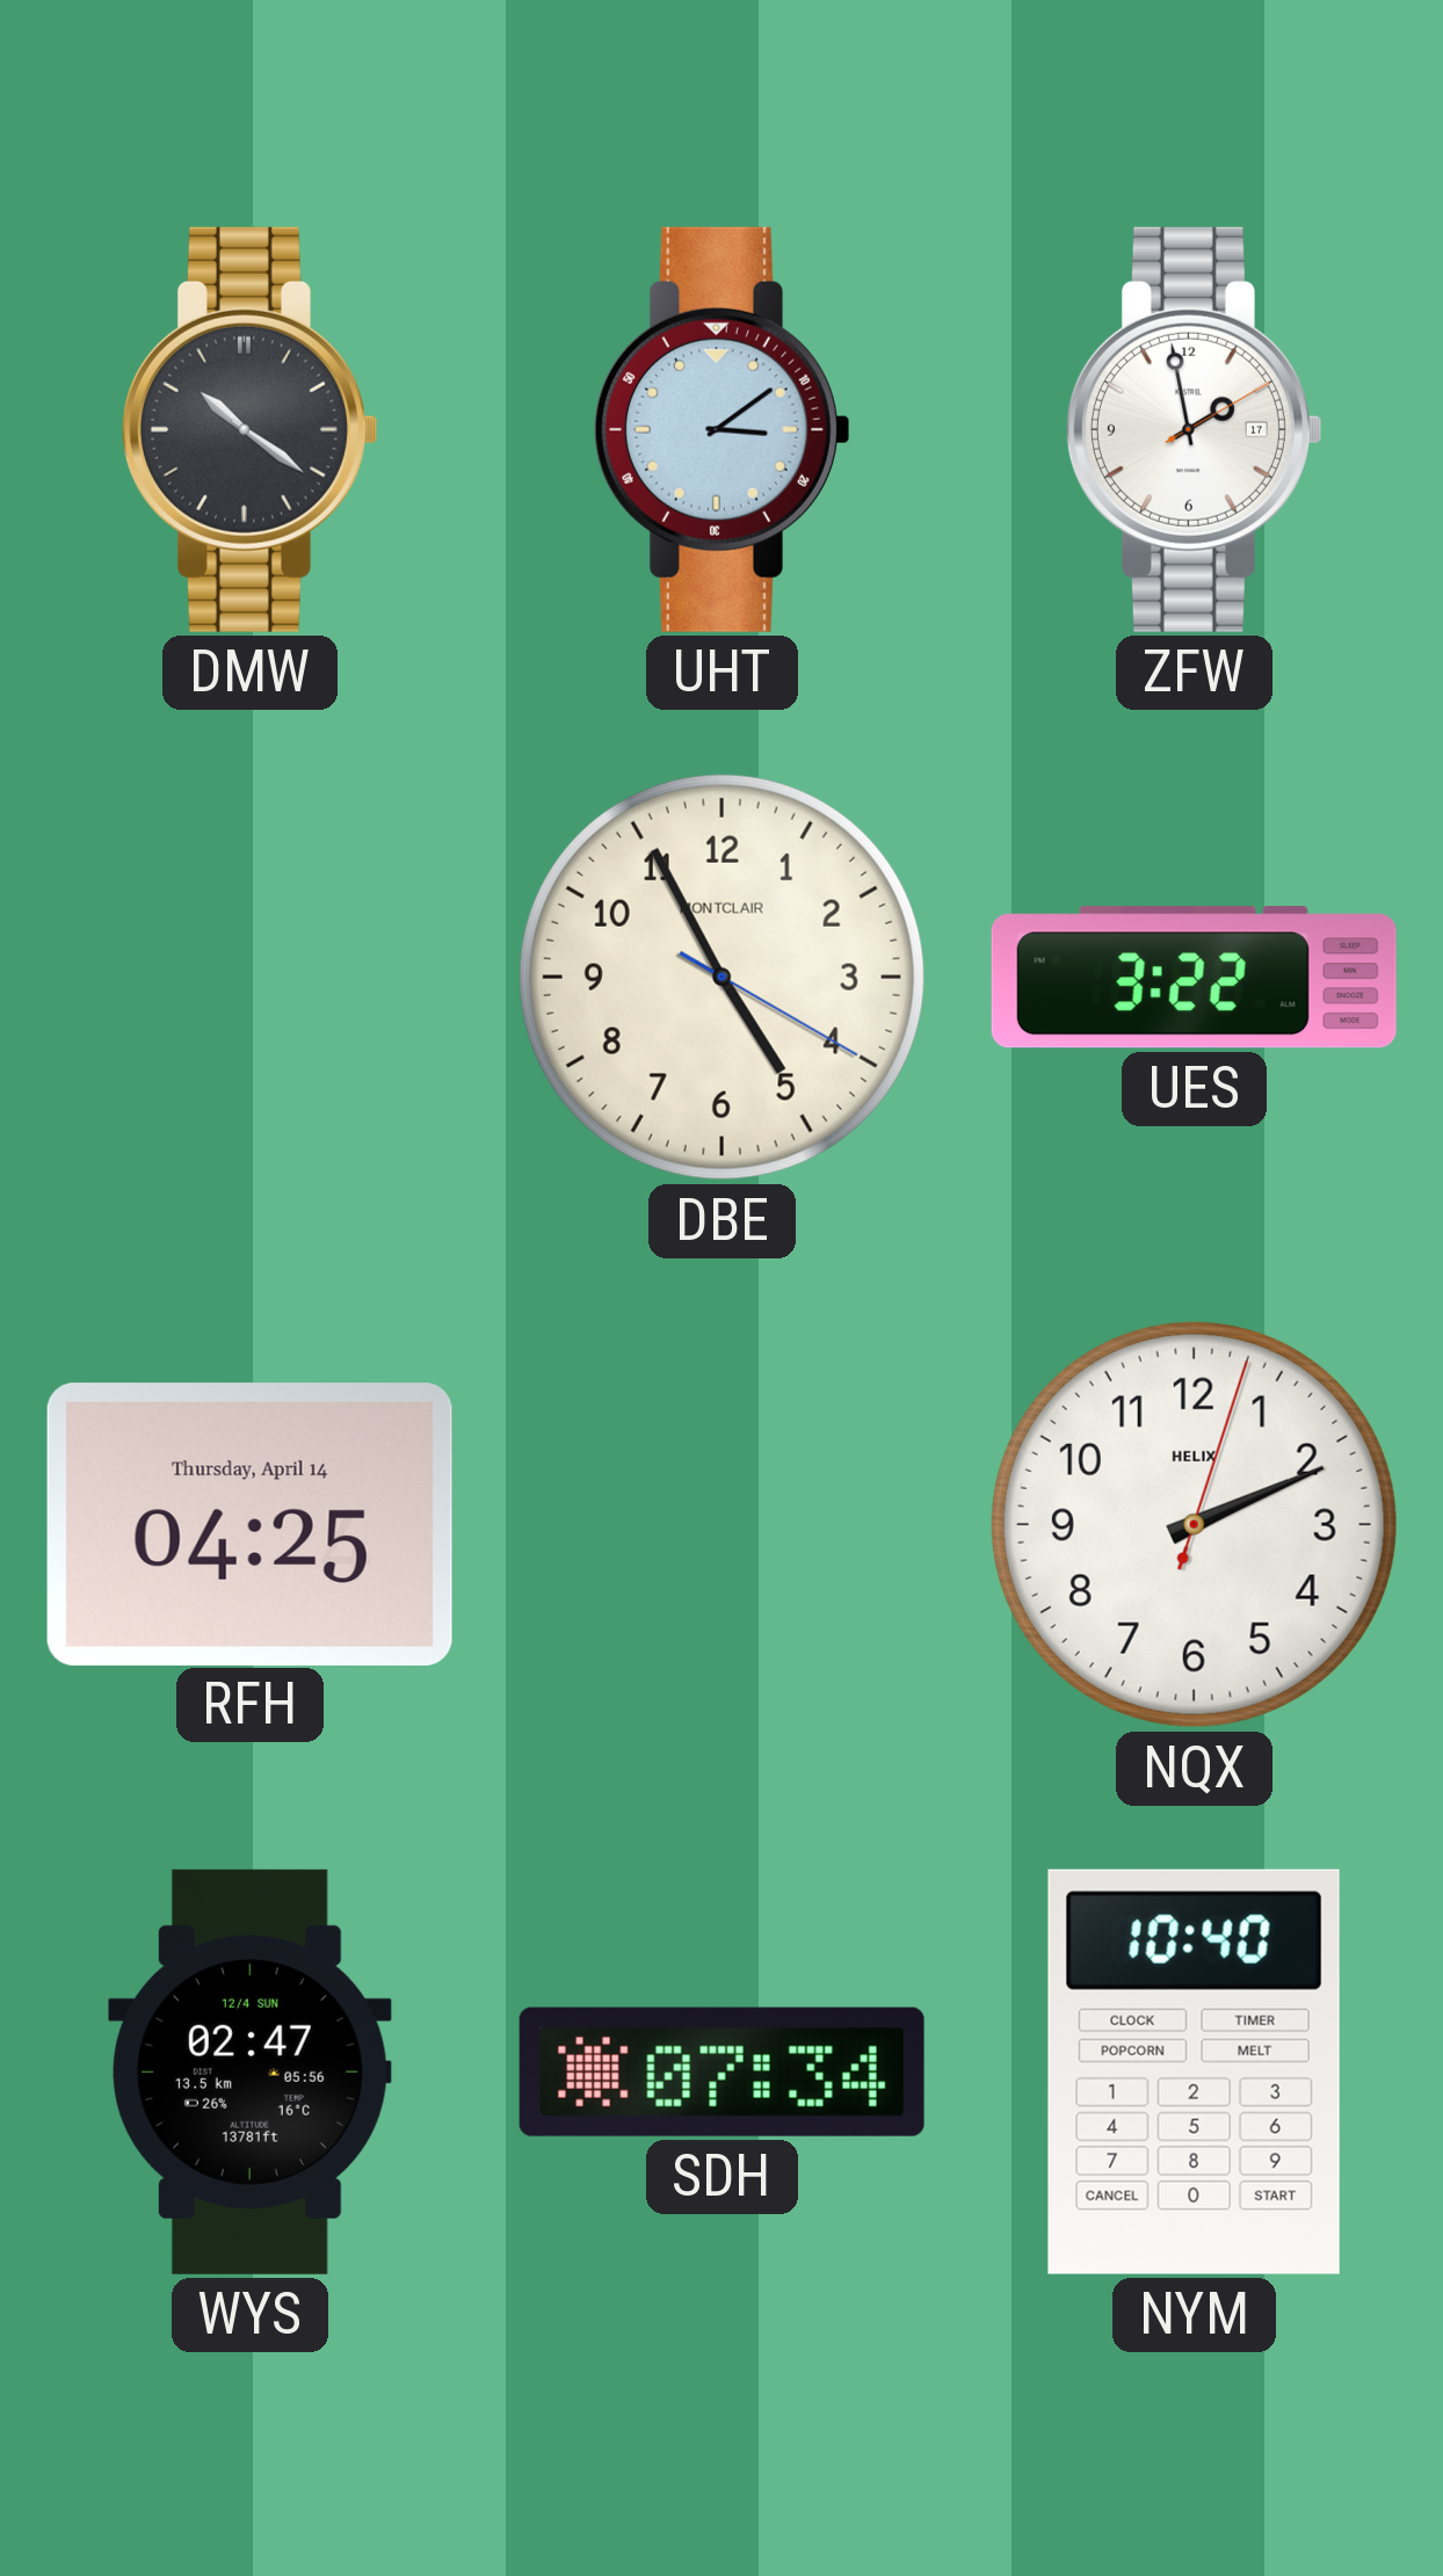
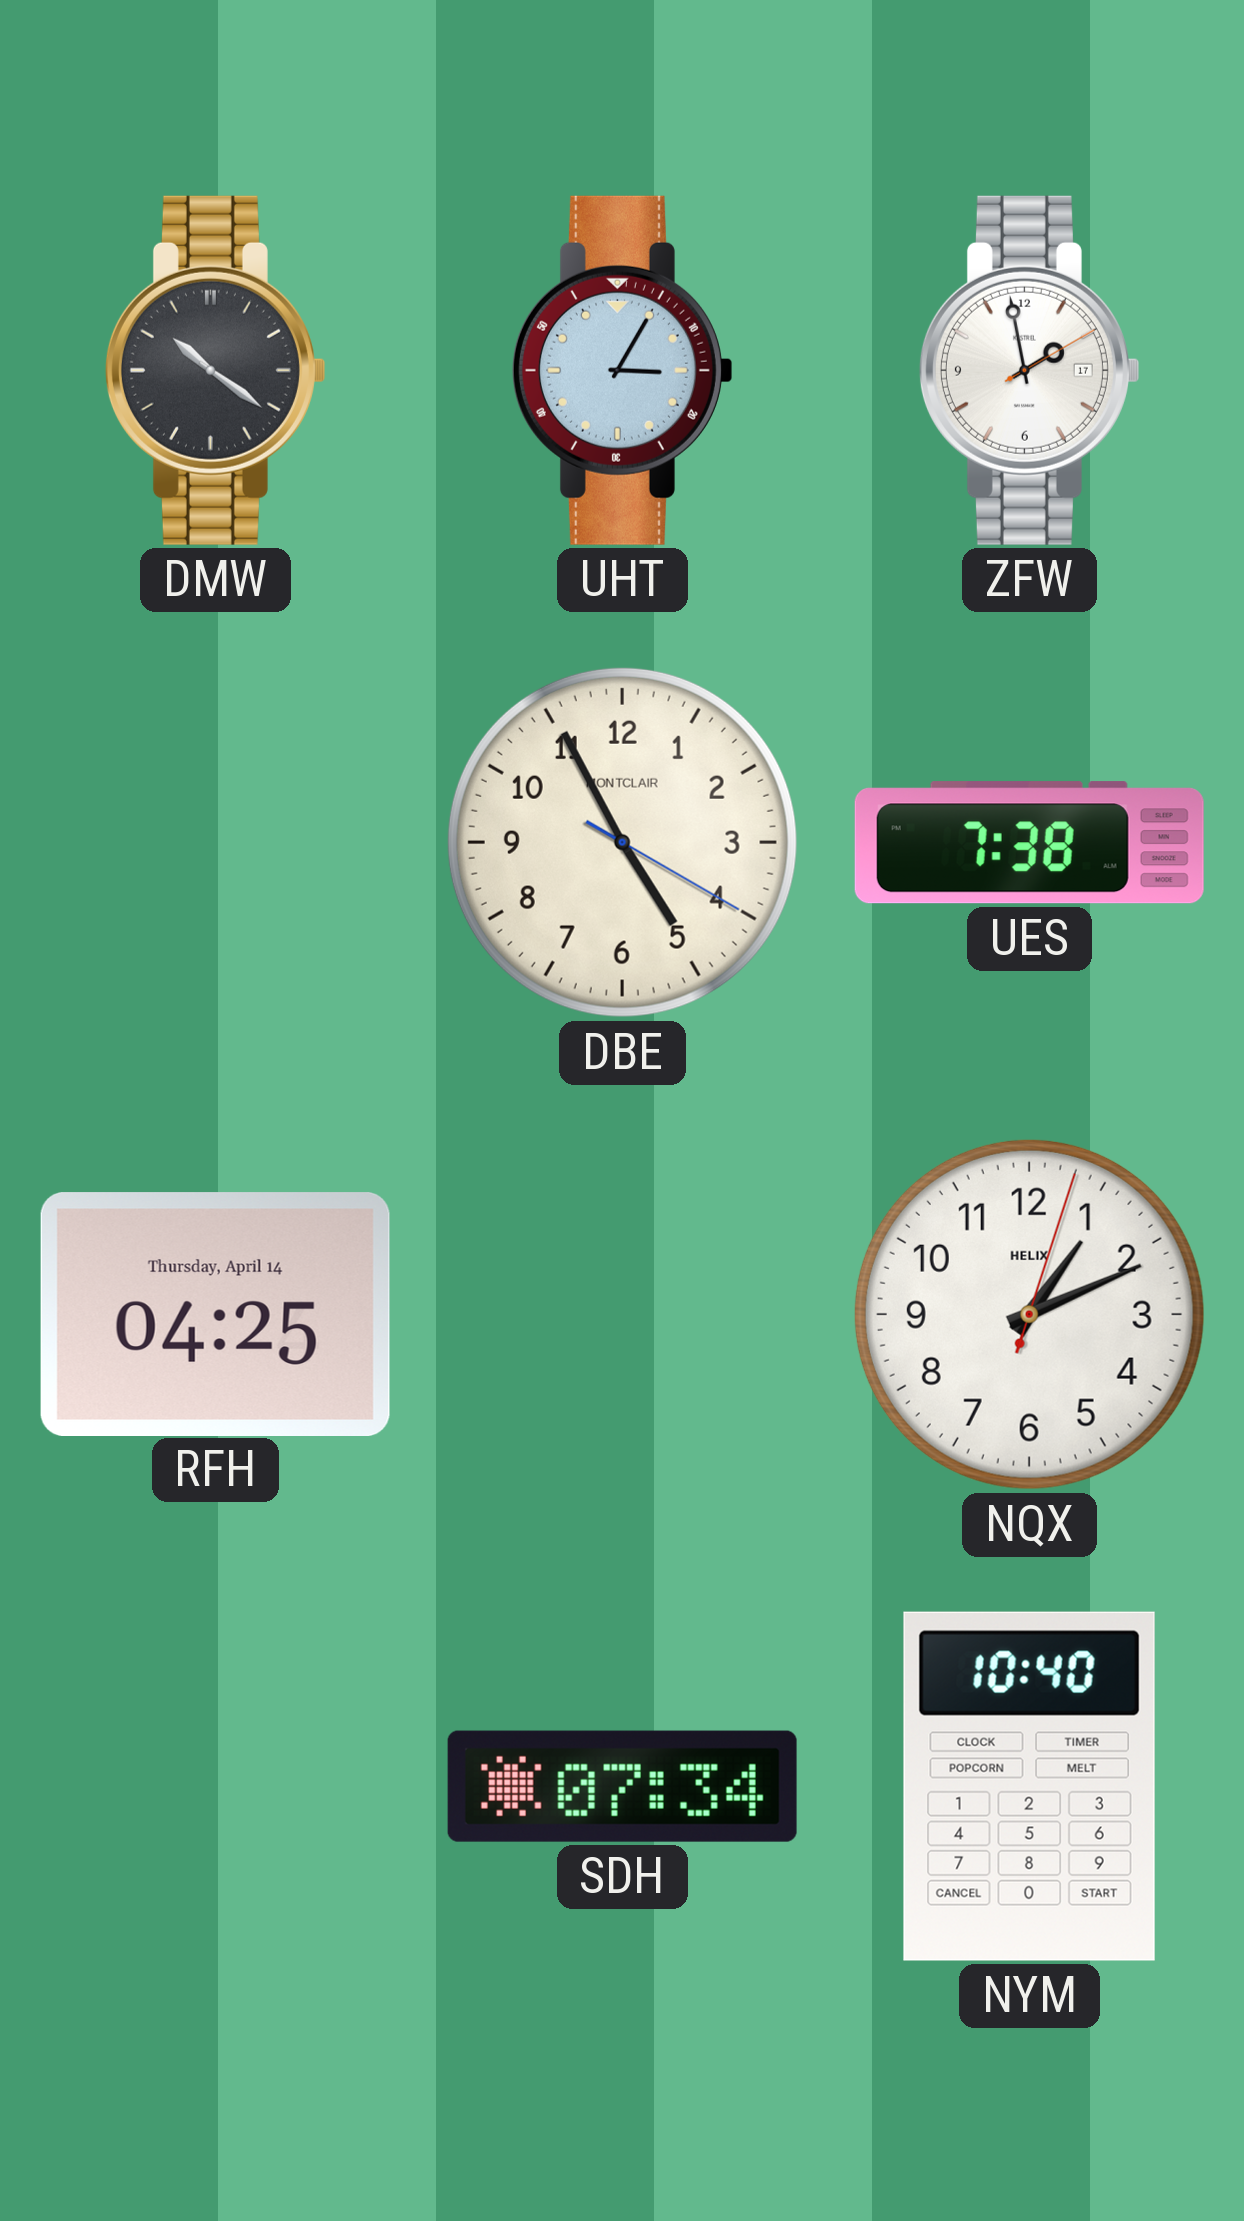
UHT: 3:09 -> 3:05 (622, 370)
UES: 3:22 -> 7:38 (1029, 843)
NQX: 2:11 -> 1:11 (1029, 1314)
WYS: 02:47 -> none (249, 2071)
